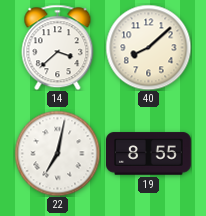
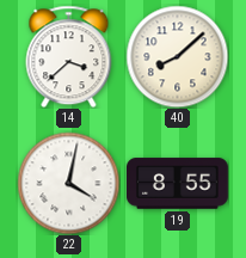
22: 7:02 -> 4:02 (68, 183)
